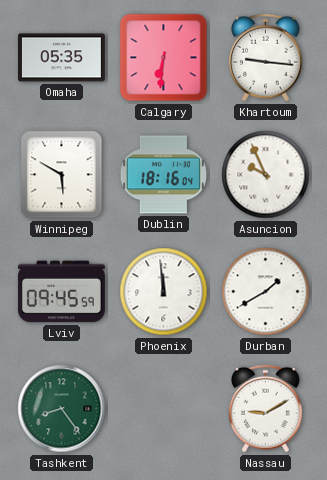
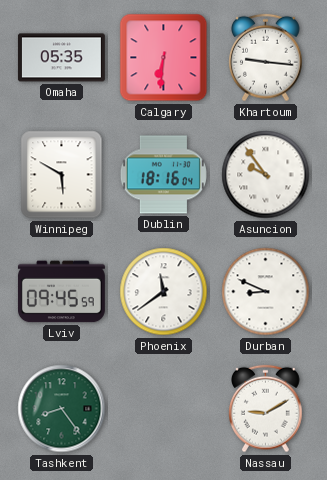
Asuncion: 9:56 -> 9:54 (266, 175)
Phoenix: 11:59 -> 11:39 (164, 292)
Durban: 1:40 -> 8:49 (266, 292)
